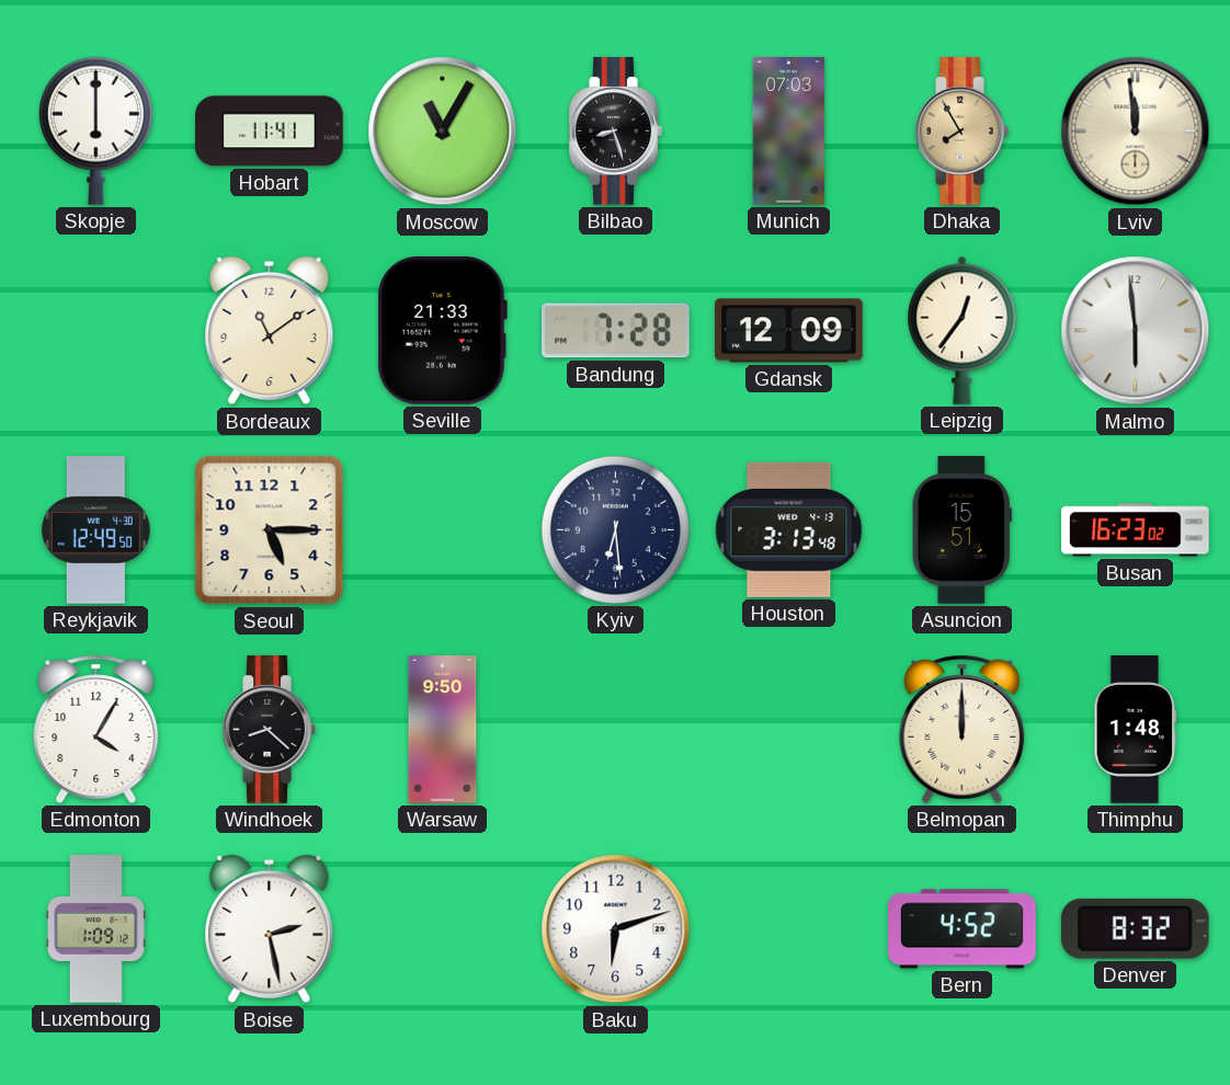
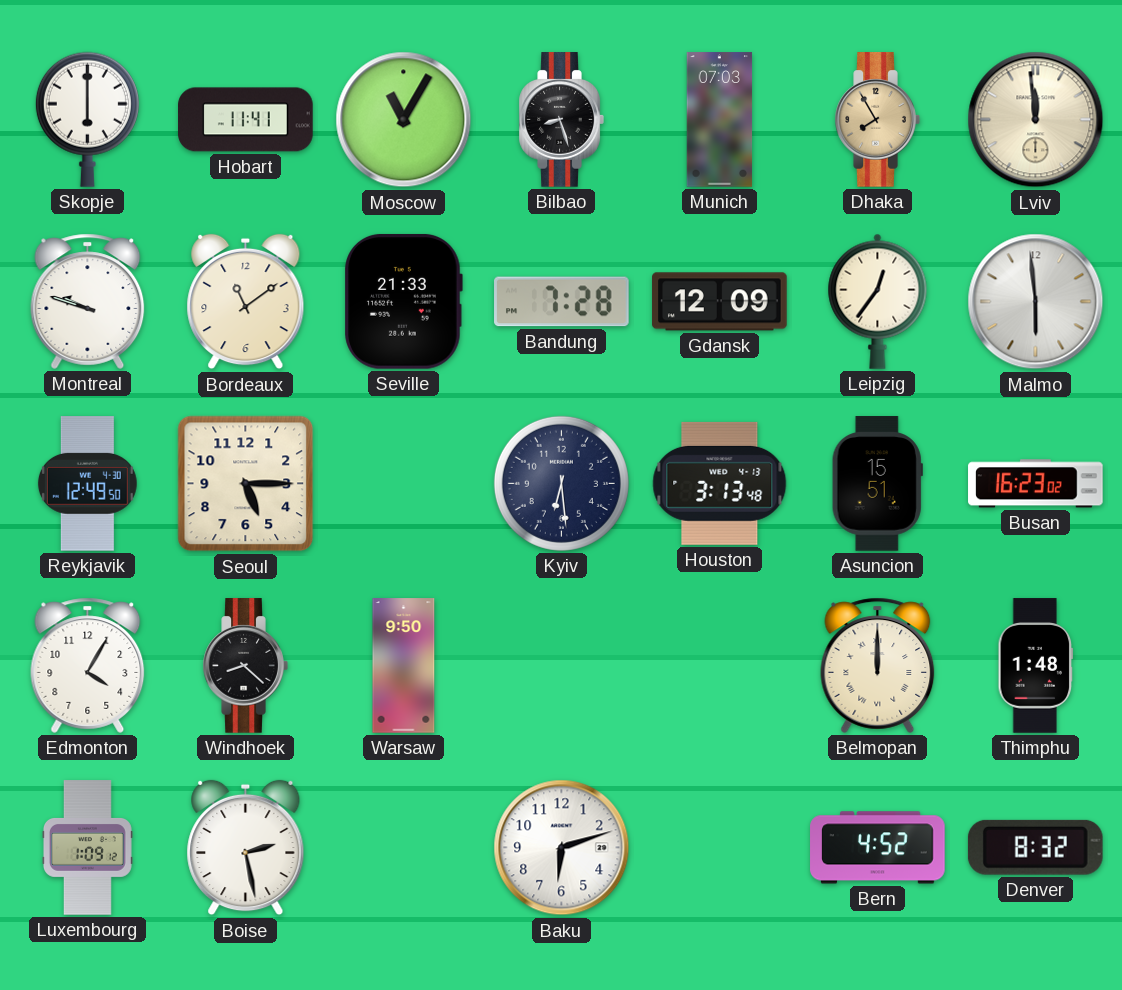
Montreal: none -> 9:48 (88, 301)
